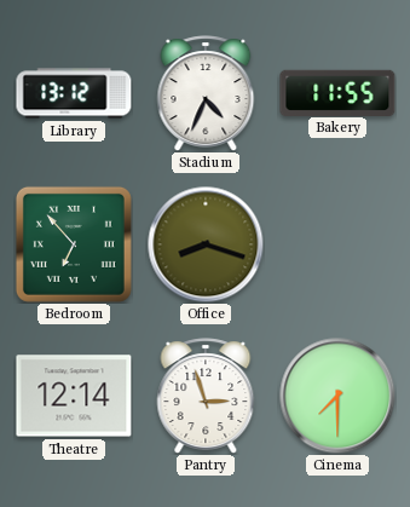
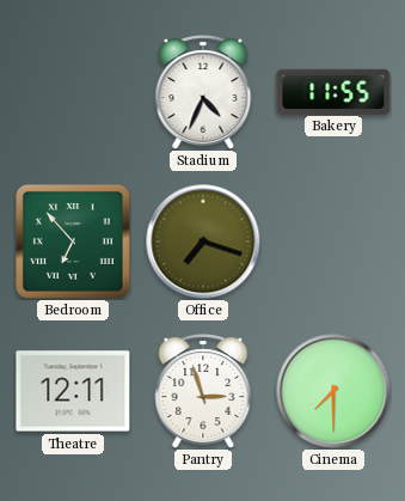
Library: 13:12 -> none (74, 93)
Office: 8:18 -> 7:18 (203, 242)
Theatre: 12:14 -> 12:11 (73, 391)
